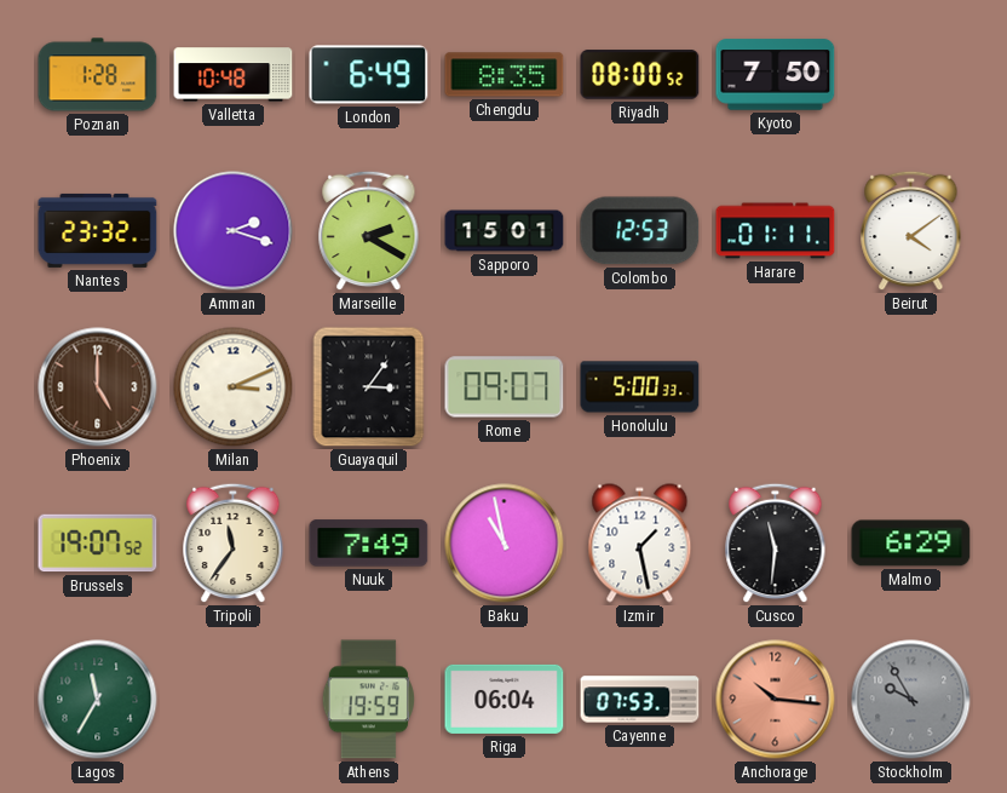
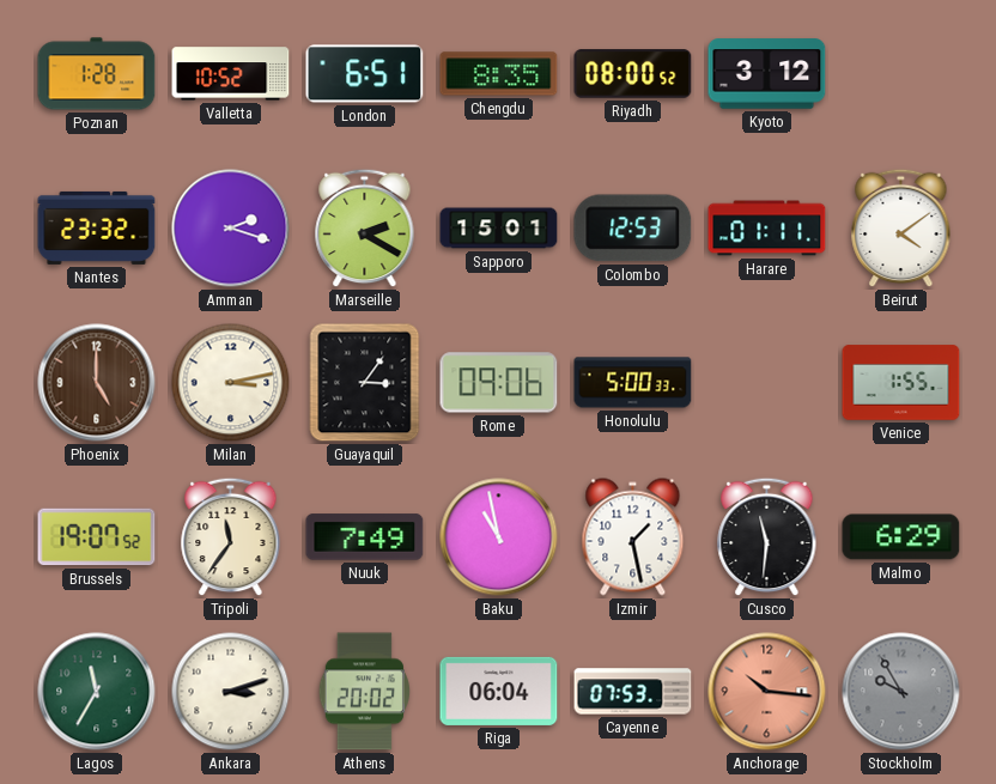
Valletta: 10:48 -> 10:52 (231, 74)
London: 6:49 -> 6:51 (365, 74)
Kyoto: 7:50 -> 3:12 (767, 74)
Milan: 3:11 -> 3:13 (231, 383)
Rome: 09:07 -> 09:06 (499, 383)
Venice: none -> 1:55 (901, 383)
Ankara: none -> 3:12 (231, 692)
Athens: 19:59 -> 20:02 (364, 692)
